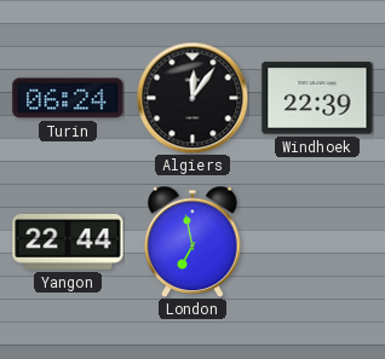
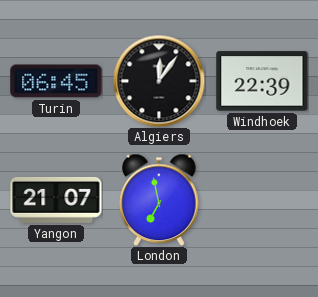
Turin: 06:24 -> 06:45 (56, 81)
Yangon: 22:44 -> 21:07 (56, 200)
